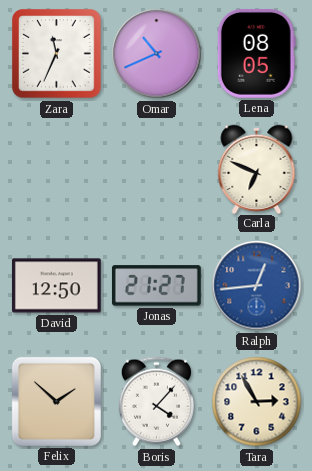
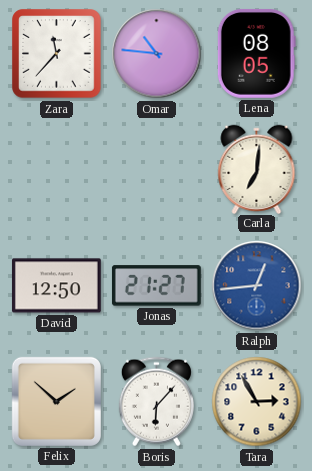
Zara: 11:34 -> 11:37 (57, 54)
Omar: 10:41 -> 10:46 (157, 54)
Carla: 6:49 -> 7:01 (257, 169)
Boris: 4:07 -> 6:07 (156, 402)
